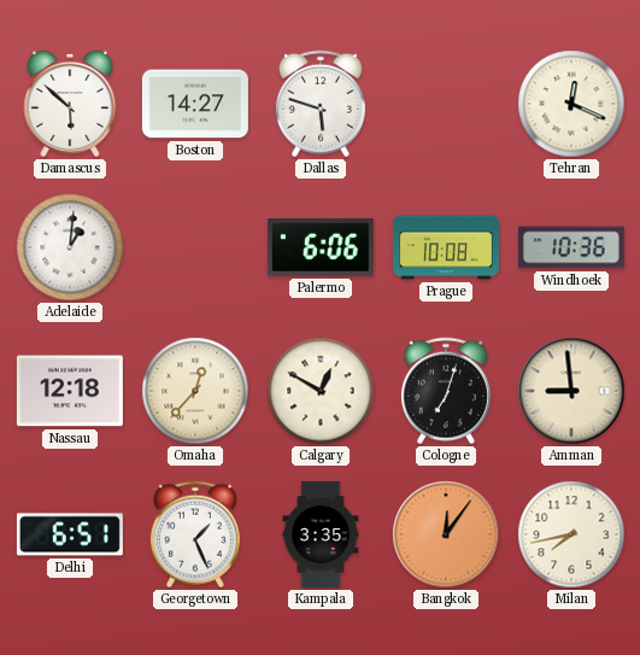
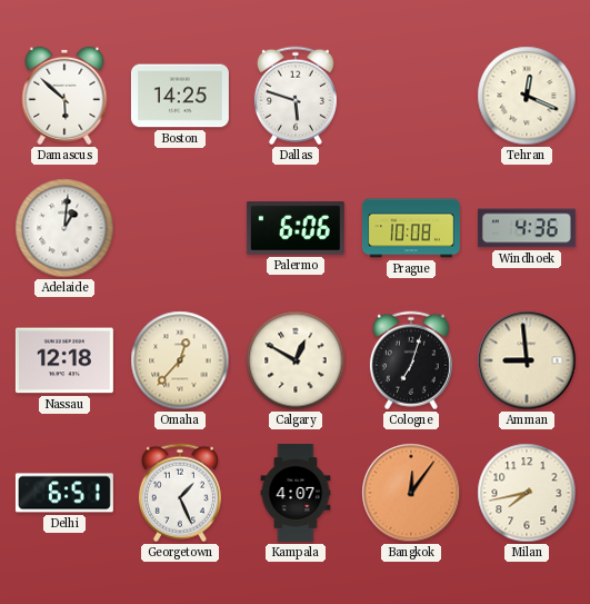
Boston: 14:27 -> 14:25 (180, 96)
Windhoek: 10:36 -> 4:36 (527, 228)
Kampala: 3:35 -> 4:07 (296, 493)
